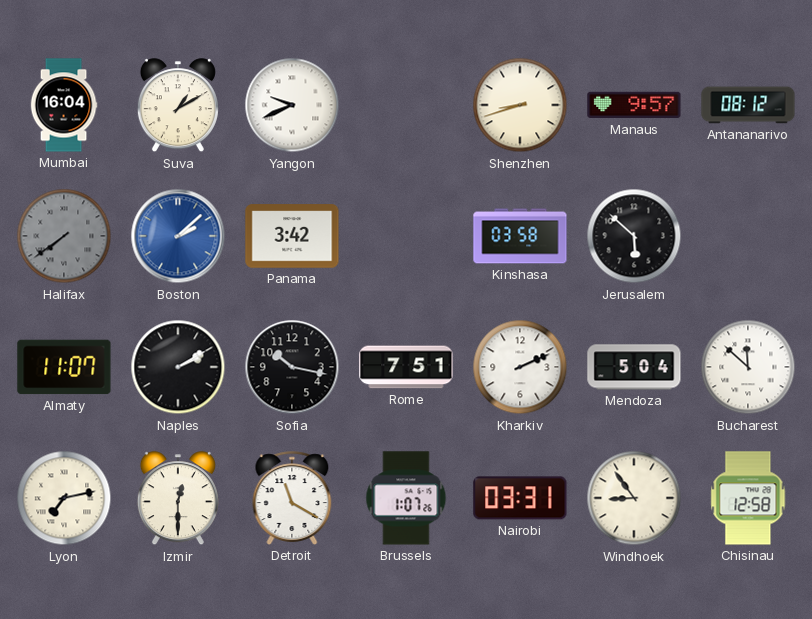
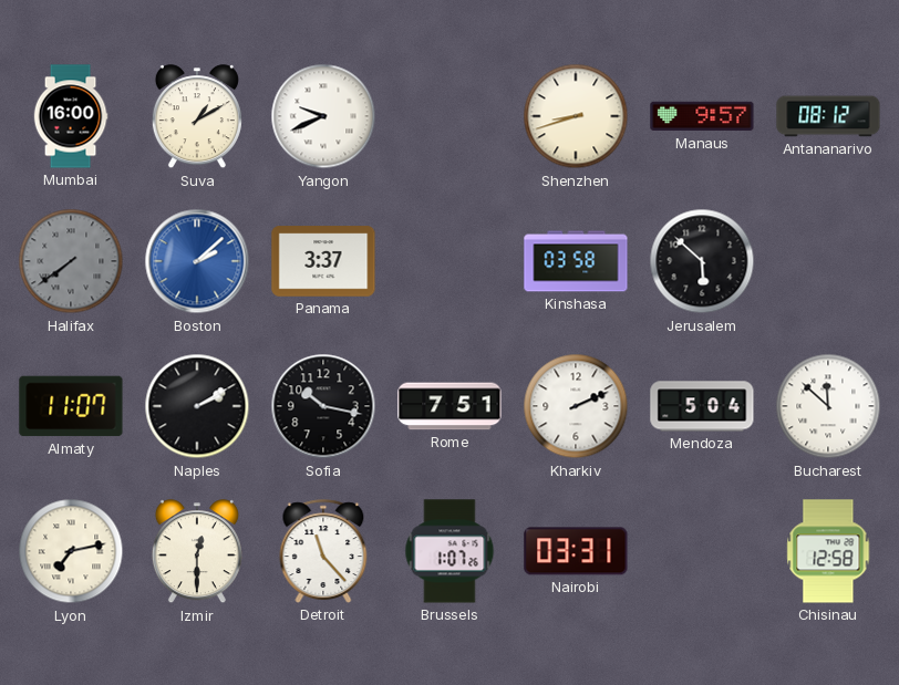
Mumbai: 16:04 -> 16:00 (71, 116)
Panama: 3:42 -> 3:37 (323, 261)
Detroit: 11:20 -> 11:23 (323, 551)
Windhoek: 8:54 -> none (634, 498)
